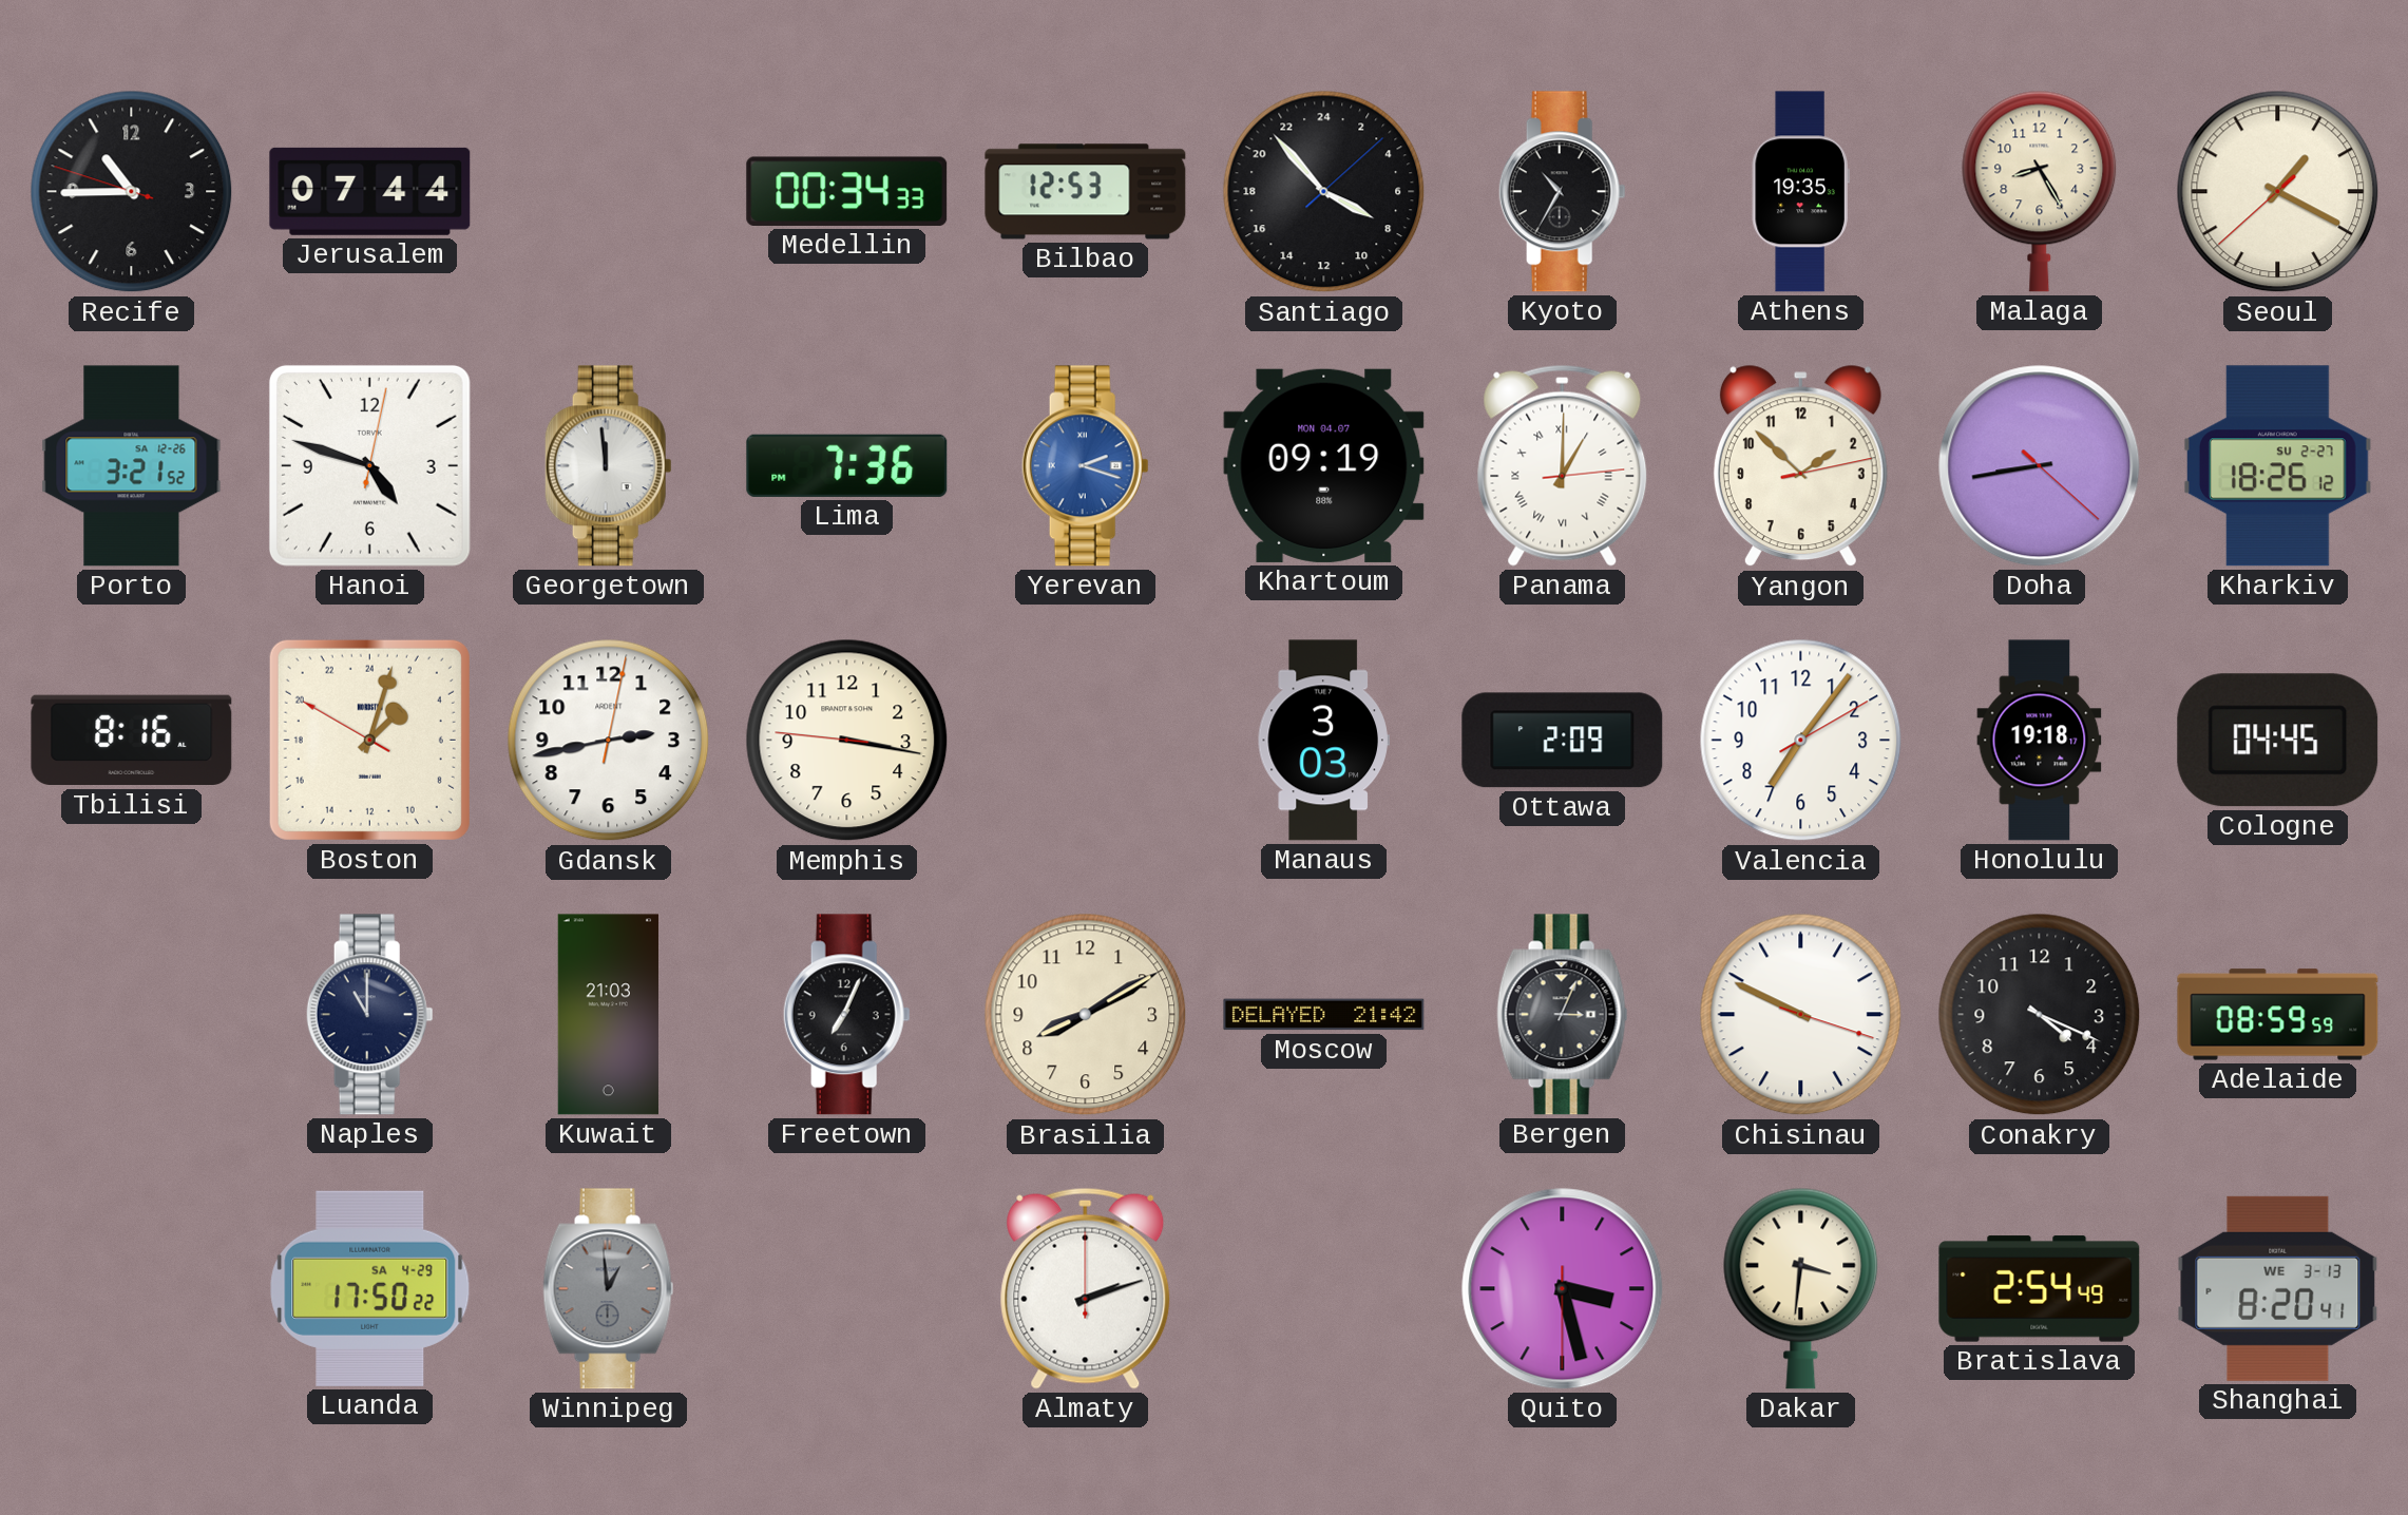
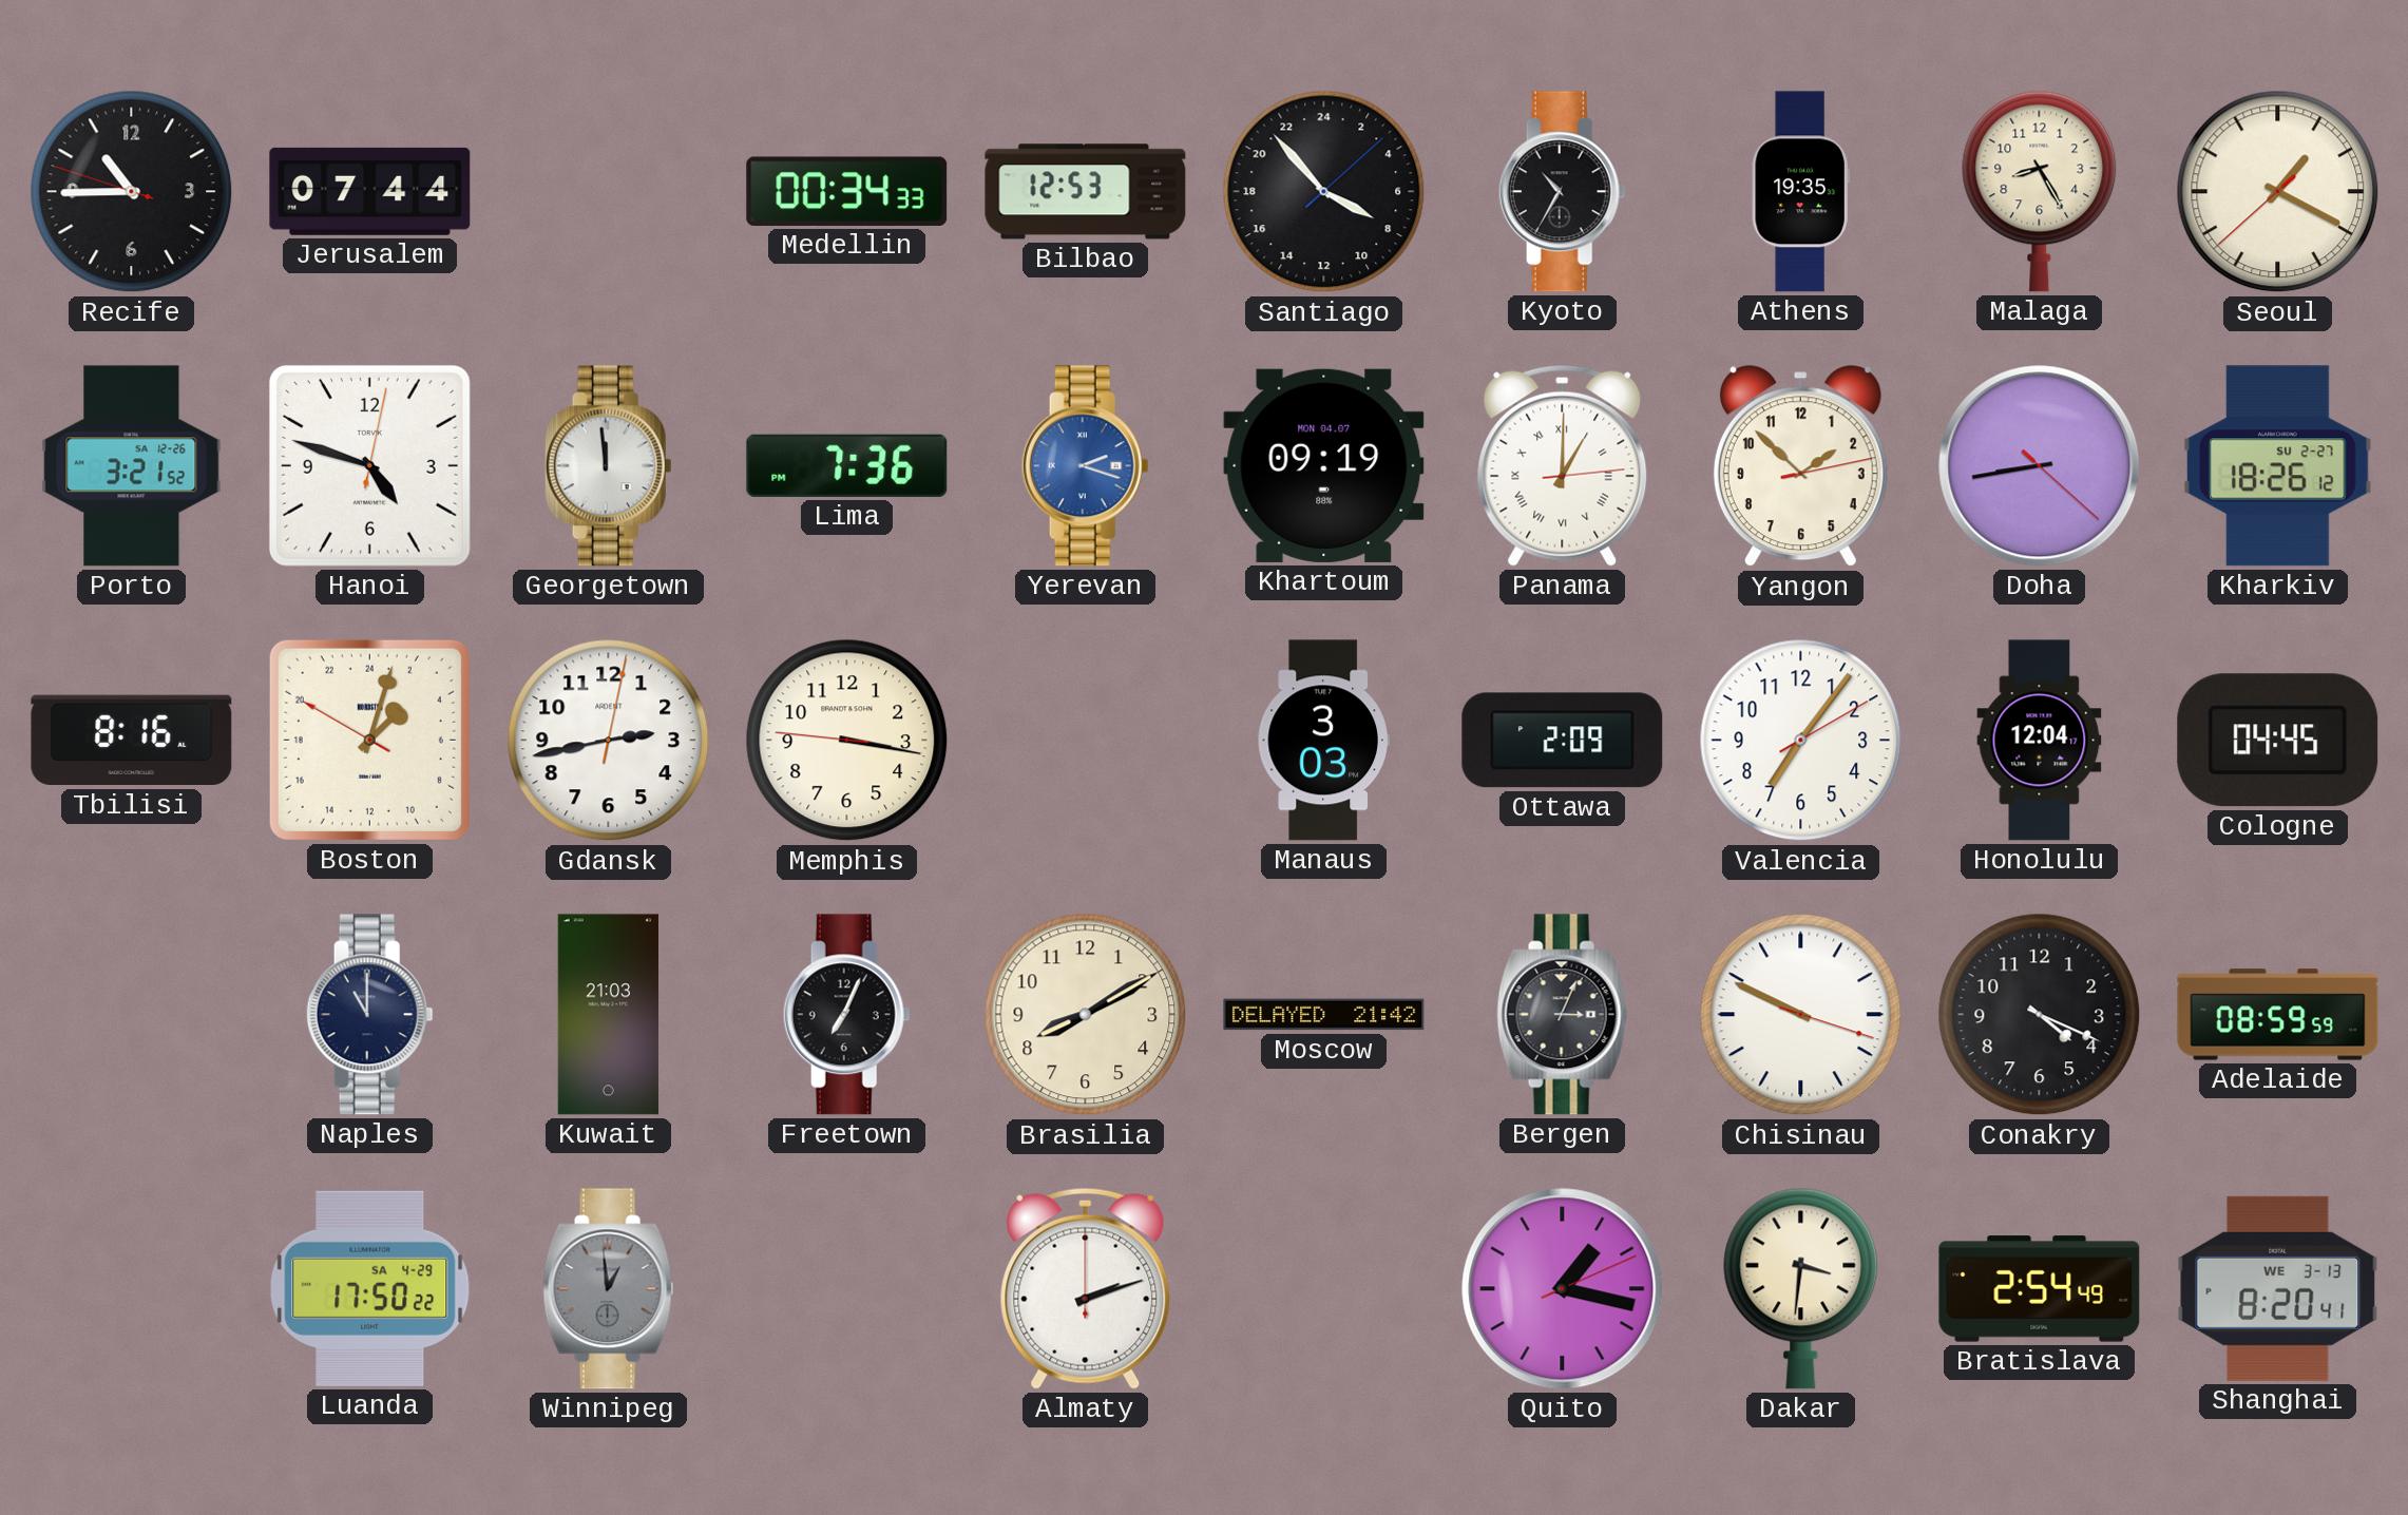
Honolulu: 19:18 -> 12:04 (2040, 741)
Quito: 3:27 -> 1:17 (1563, 1289)
